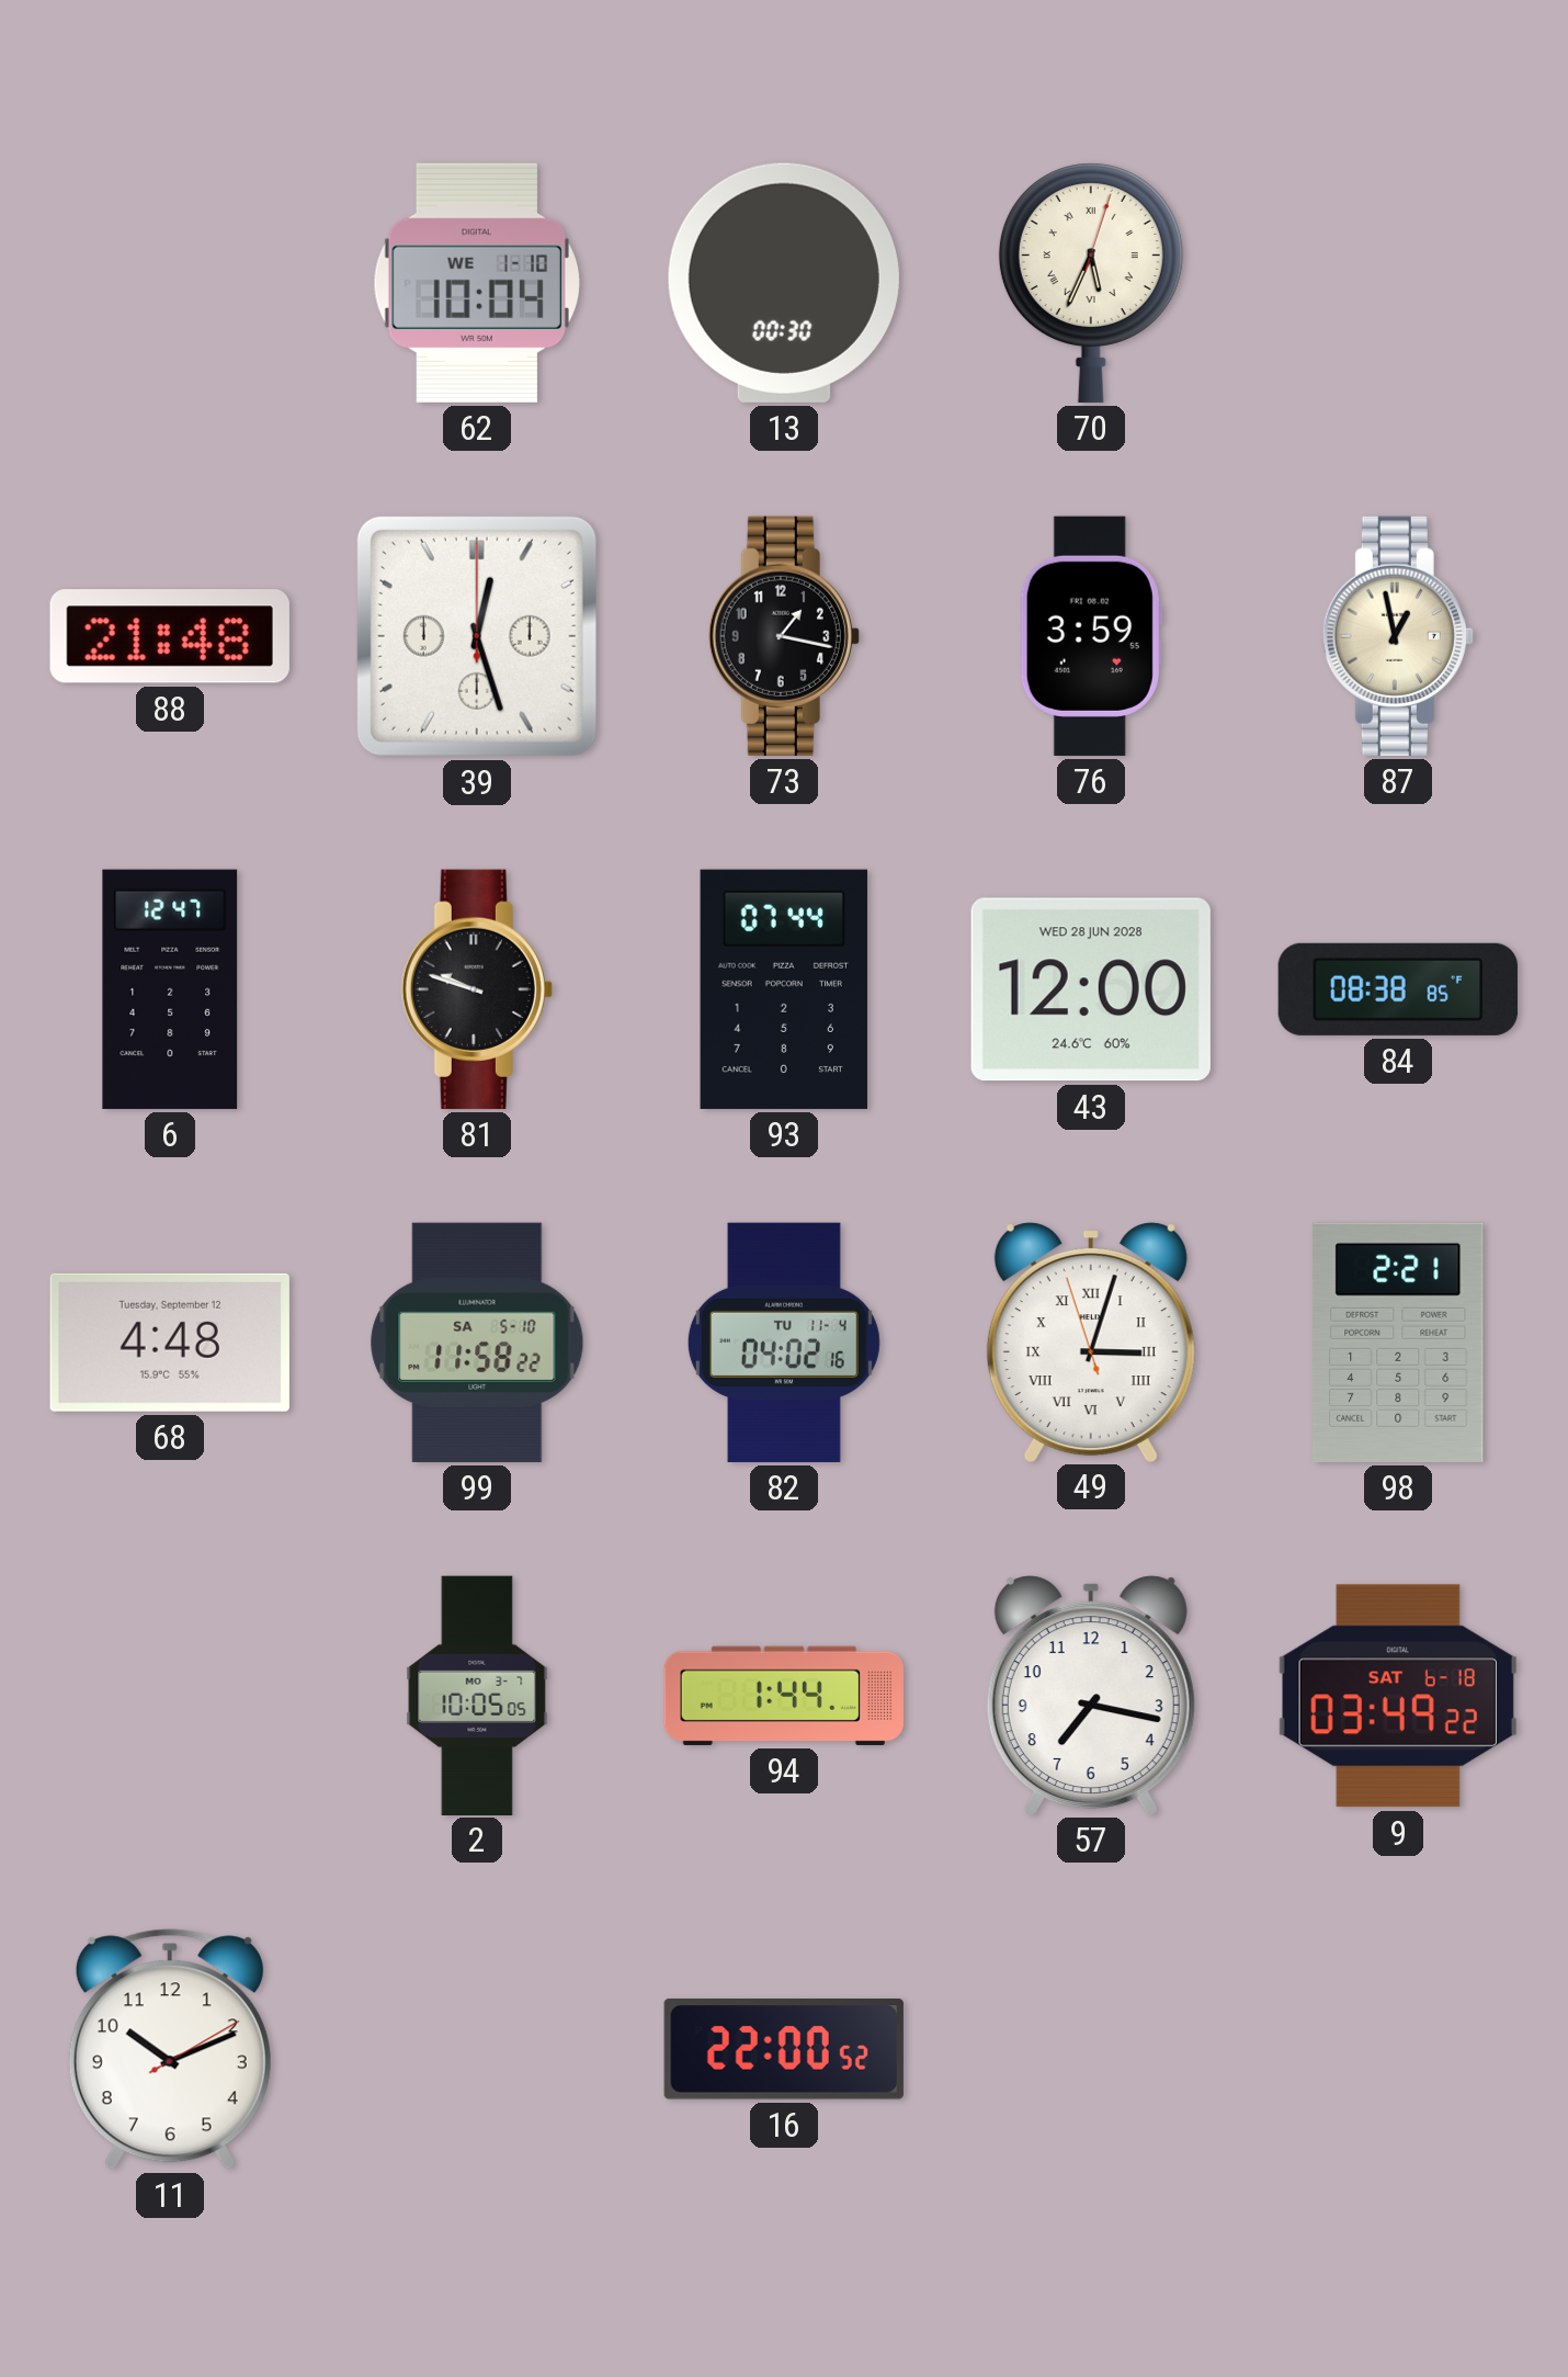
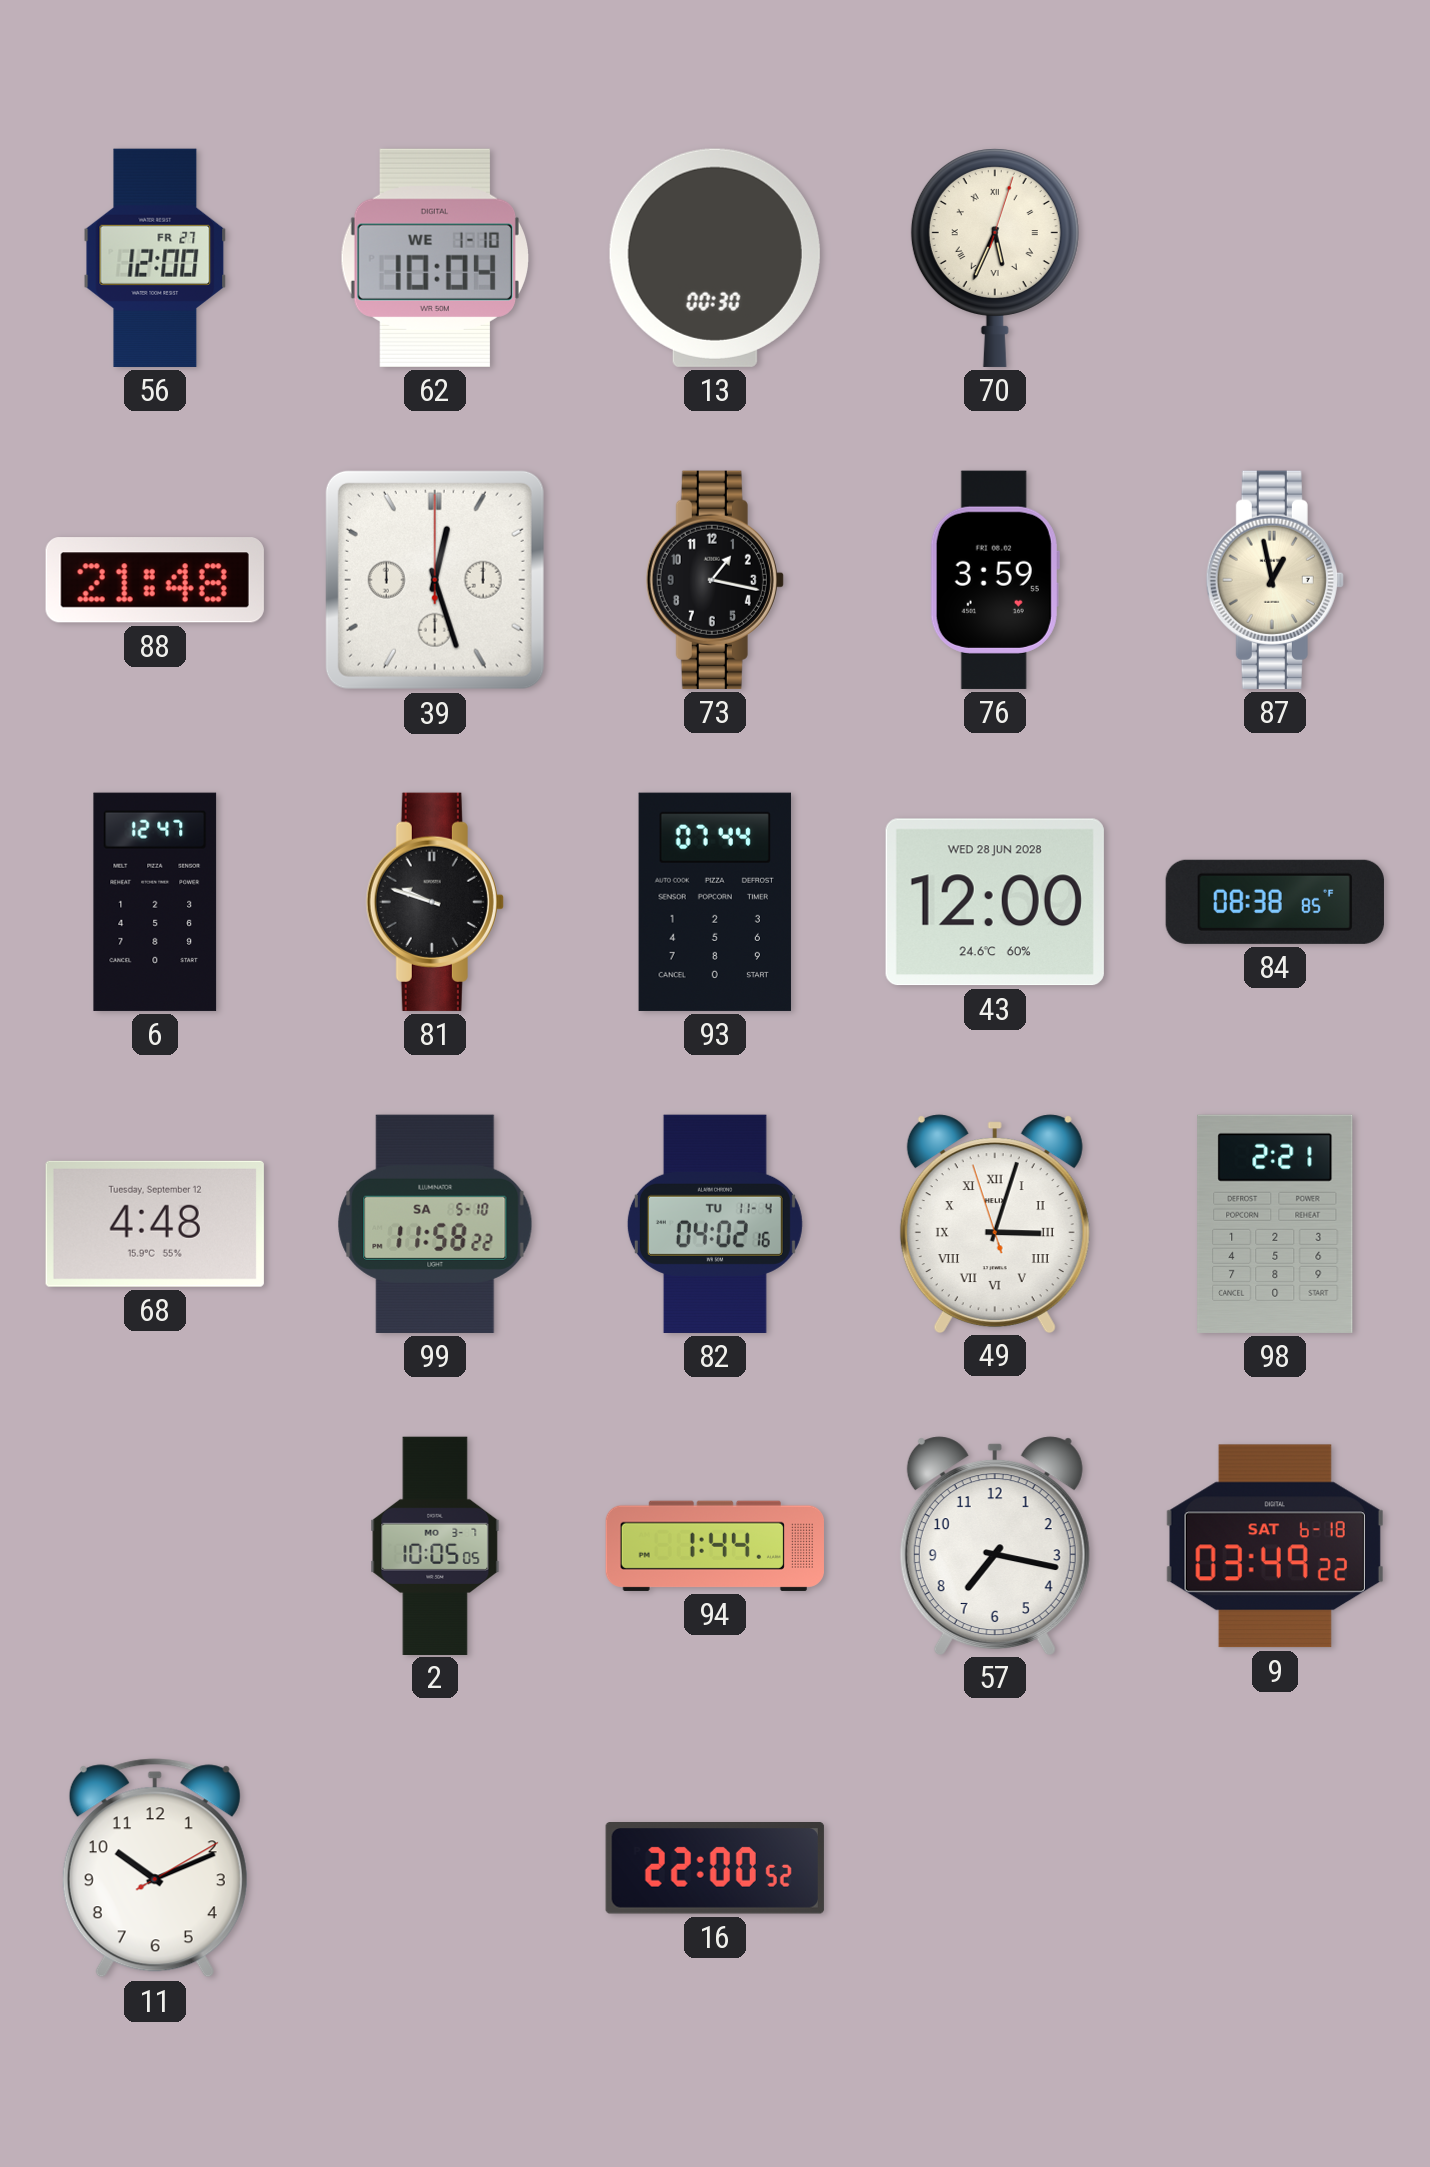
56: none -> 12:00 (155, 258)
